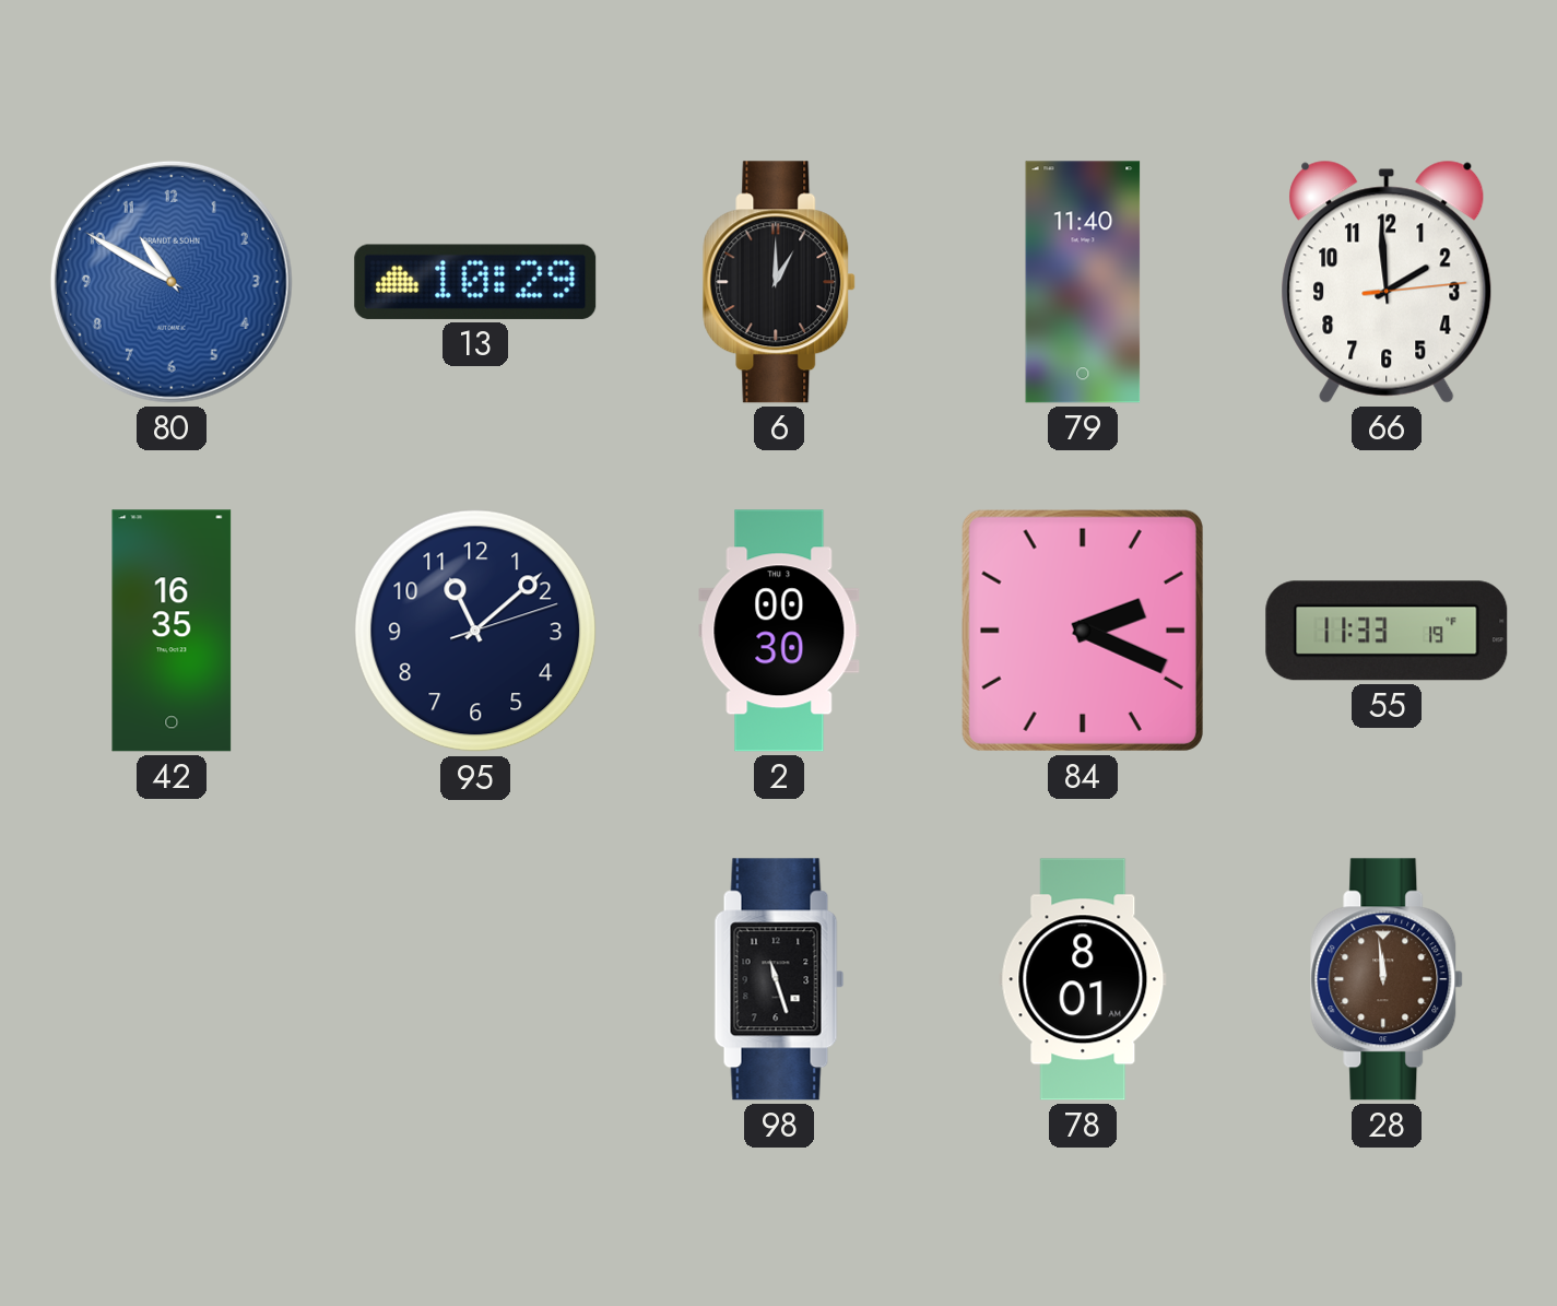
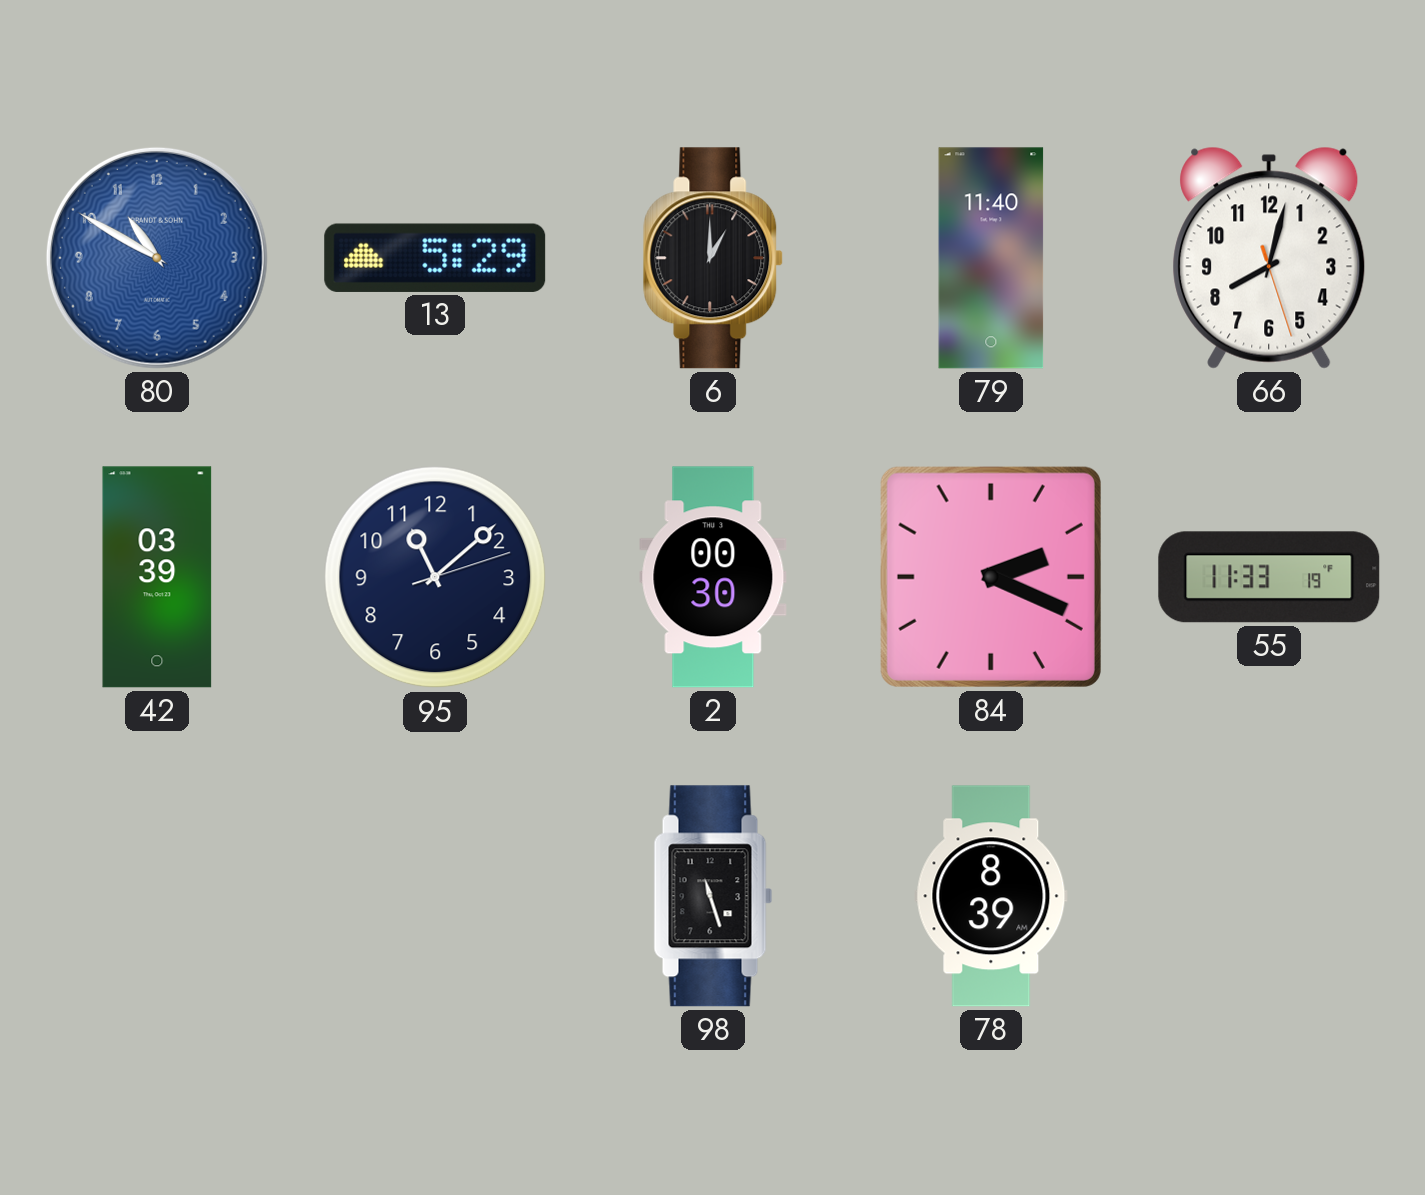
13: 10:29 -> 5:29 (435, 258)
66: 1:59 -> 8:02 (1269, 258)
42: 16:35 -> 03:39 (157, 577)
78: 8:01 -> 8:39 (991, 896)
28: 11:59 -> none (1388, 979)
